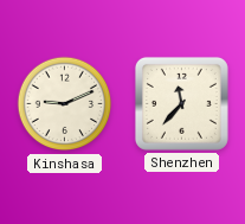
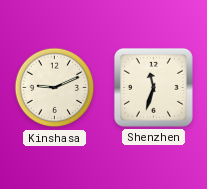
Shenzhen: 11:37 -> 11:33 (153, 87)
